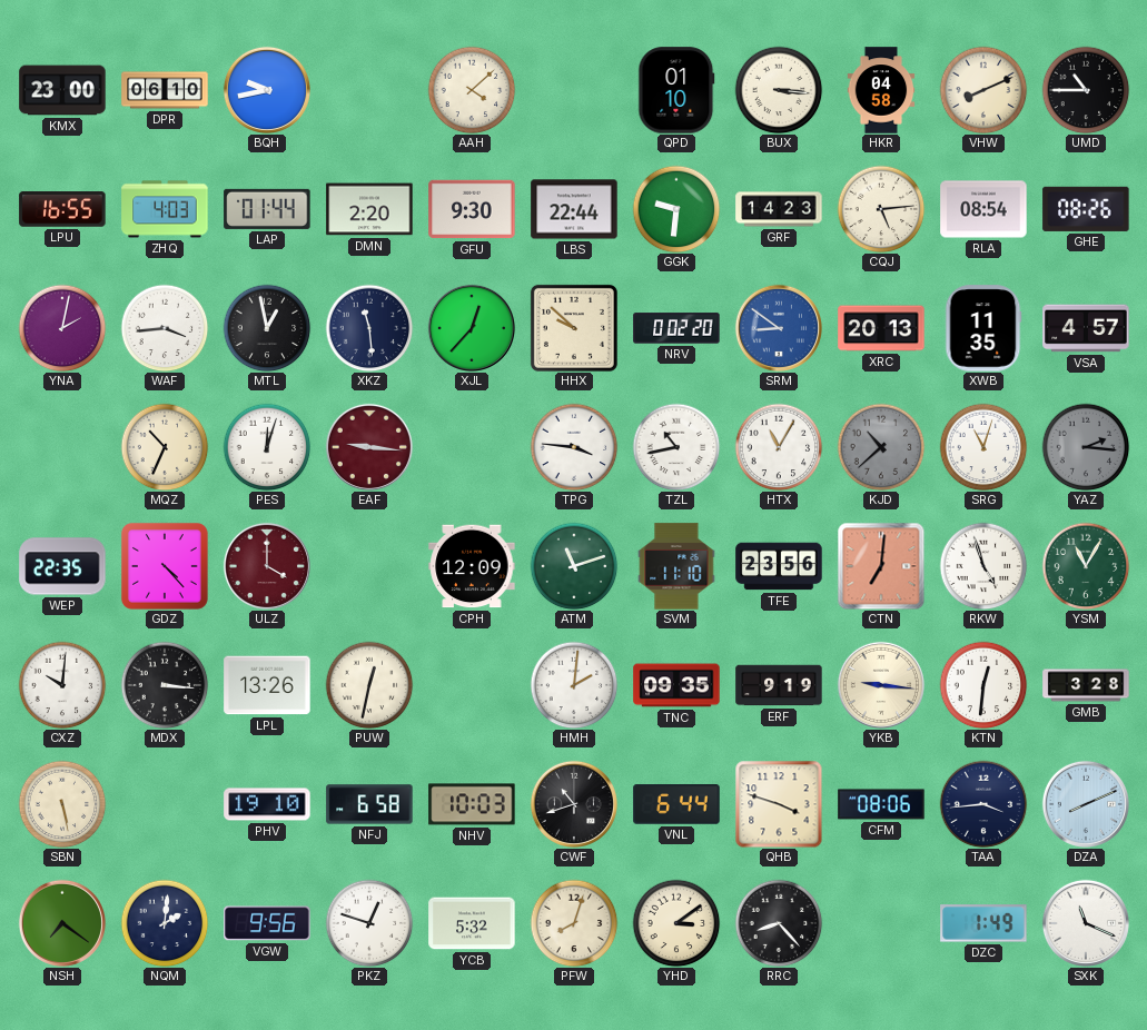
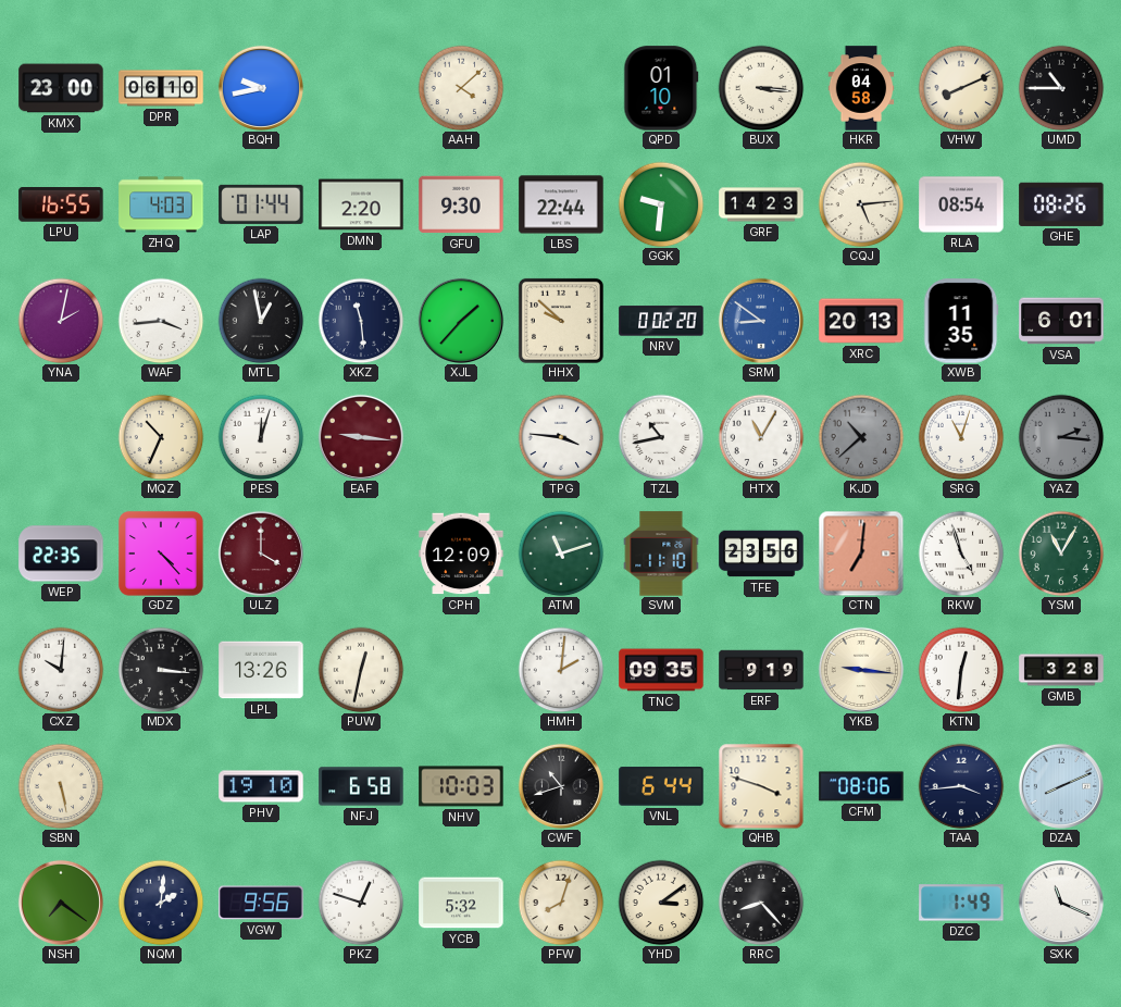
XJL: 12:37 -> 1:37 (461, 321)
VSA: 4:57 -> 6:01 (1061, 321)
